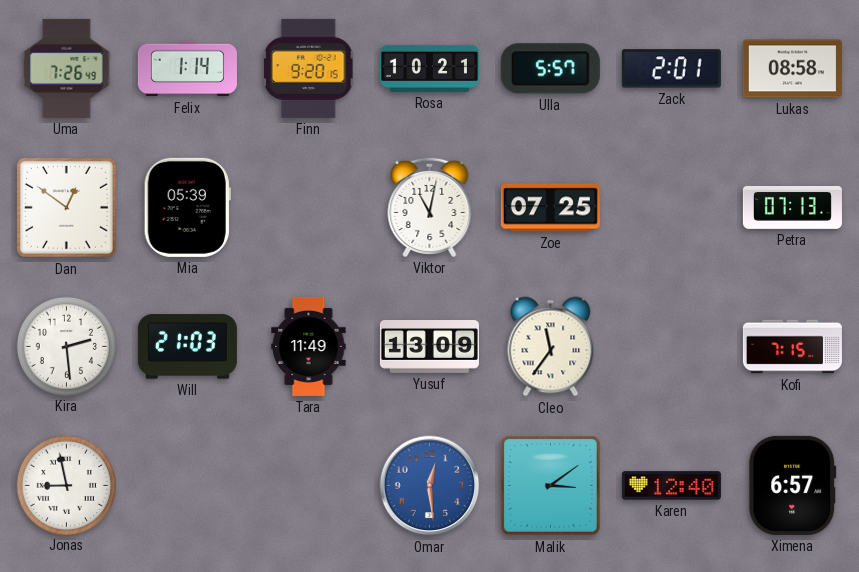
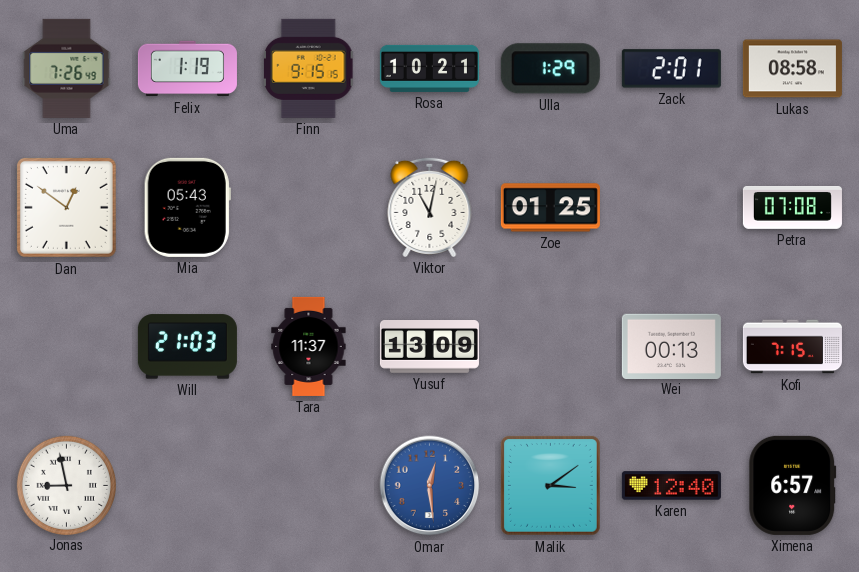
Felix: 1:14 -> 1:19 (187, 69)
Finn: 9:20 -> 9:15 (309, 68)
Ulla: 5:57 -> 1:29 (550, 69)
Mia: 05:39 -> 05:43 (187, 207)
Zoe: 07:25 -> 01:25 (550, 208)
Petra: 07:13 -> 07:08 (792, 208)
Kira: 2:29 -> none (66, 346)
Tara: 11:49 -> 11:37 (309, 346)
Cleo: 11:36 -> none (551, 347)
Wei: none -> 00:13 (671, 346)
